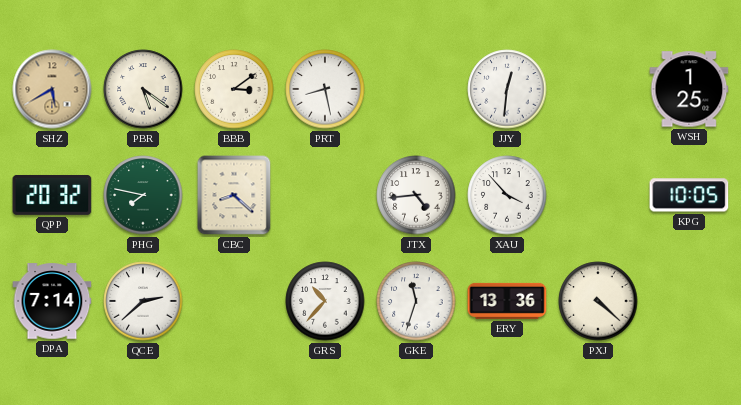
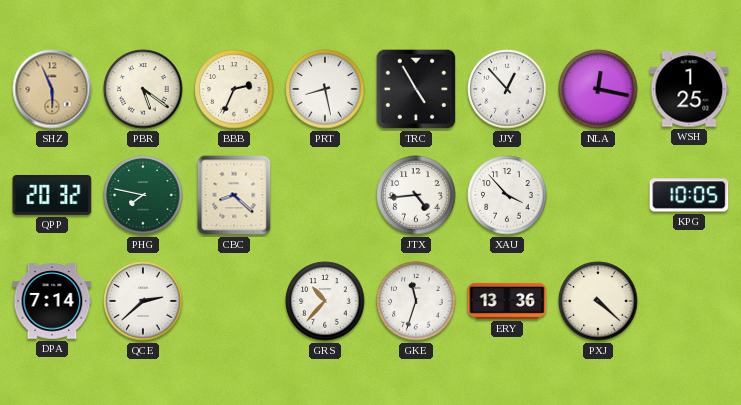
SHZ: 5:40 -> 5:56 (52, 89)
BBB: 3:09 -> 2:34 (234, 89)
TRC: none -> 4:55 (416, 89)
JJY: 12:31 -> 12:53 (507, 89)
NLA: none -> 12:17 (598, 89)
